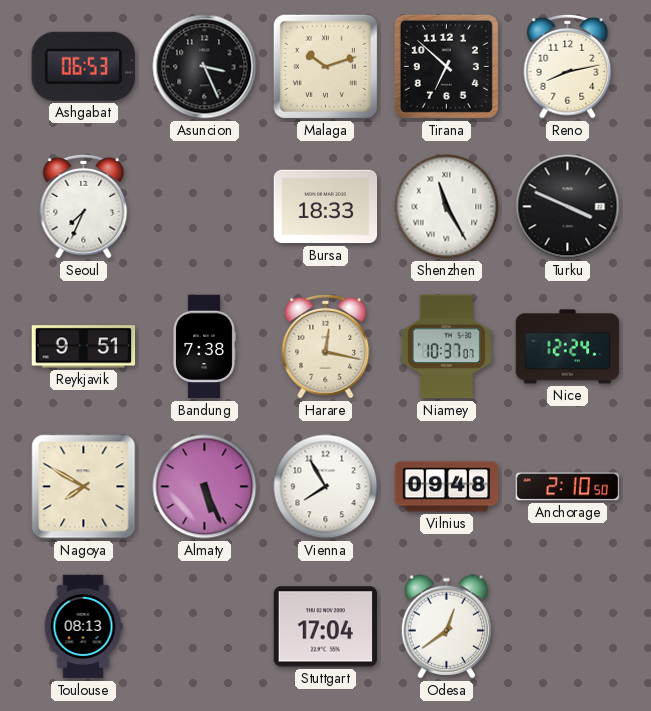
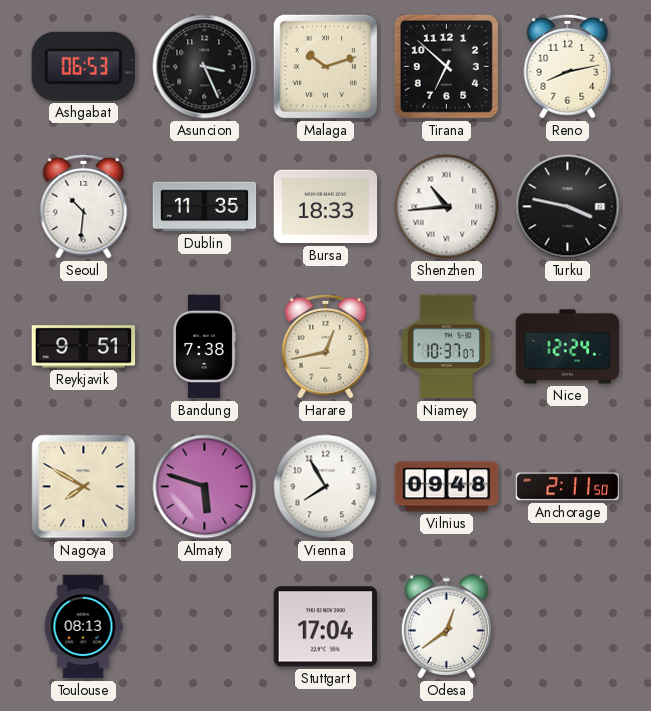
Seoul: 7:34 -> 10:31 (84, 206)
Dublin: none -> 11:35 (205, 207)
Shenzhen: 11:25 -> 10:44 (447, 207)
Turku: 3:49 -> 3:47 (568, 207)
Harare: 12:17 -> 12:43 (326, 346)
Almaty: 5:26 -> 5:48 (205, 487)
Anchorage: 2:10 -> 2:11 (568, 487)
